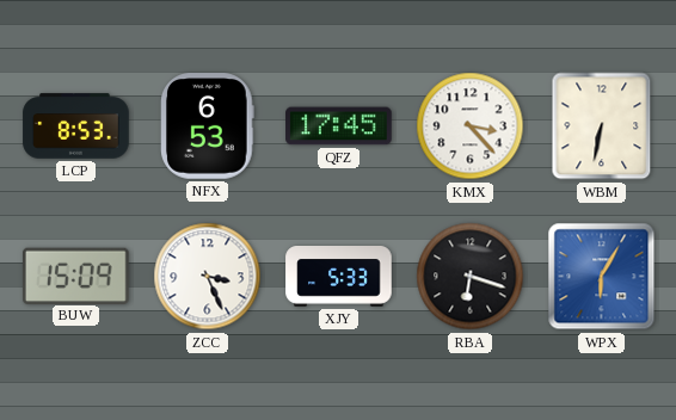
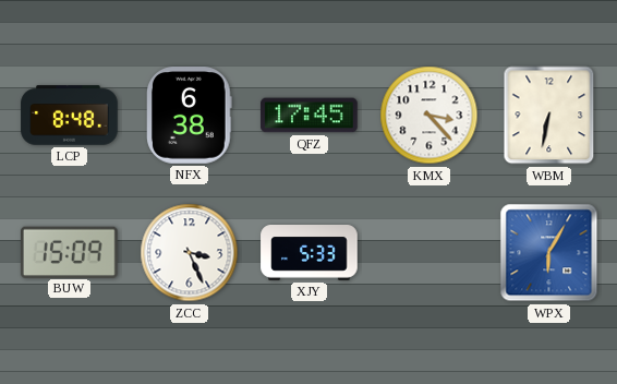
LCP: 8:53 -> 8:48 (70, 116)
NFX: 6:53 -> 6:38 (190, 116)
RBA: 6:18 -> none (471, 277)
